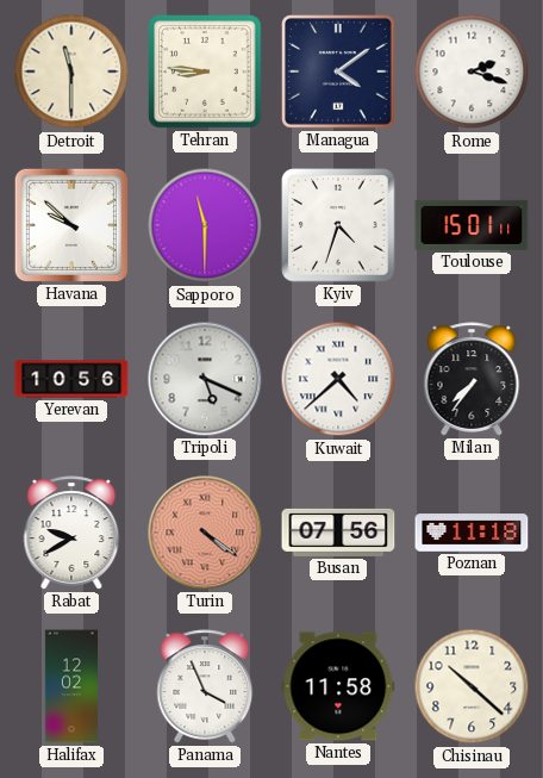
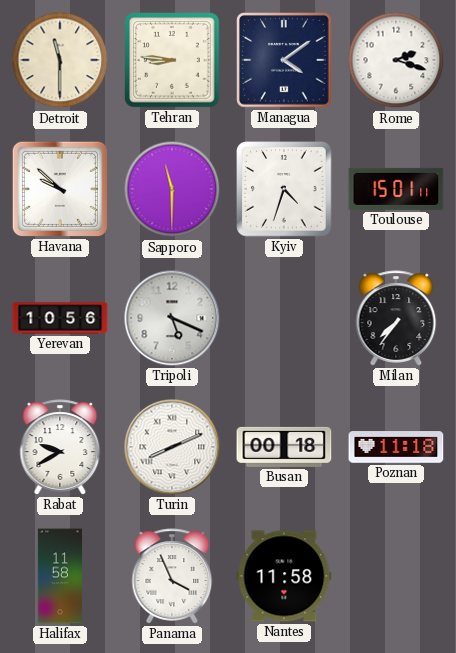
Kuwait: 4:38 -> none (338, 379)
Turin: 4:21 -> 8:11 (172, 447)
Turin dial: salmon -> white (172, 447)
Busan: 07:56 -> 00:18 (284, 447)
Halifax: 12:02 -> 11:58 (60, 576)
Chisinau: 10:22 -> none (472, 686)
